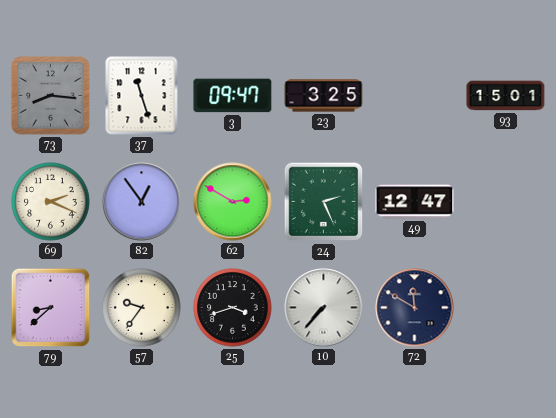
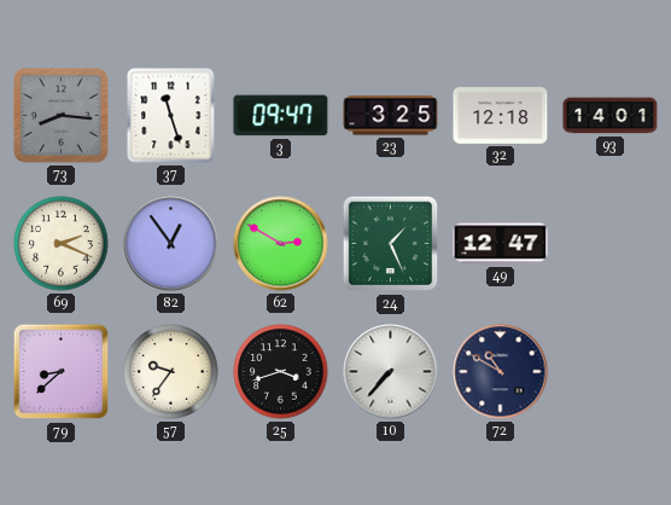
32: none -> 12:18 (501, 116)
93: 15:01 -> 14:01 (611, 116)
24: 2:26 -> 1:26 (391, 244)
72: 11:50 -> 10:50 (501, 372)
